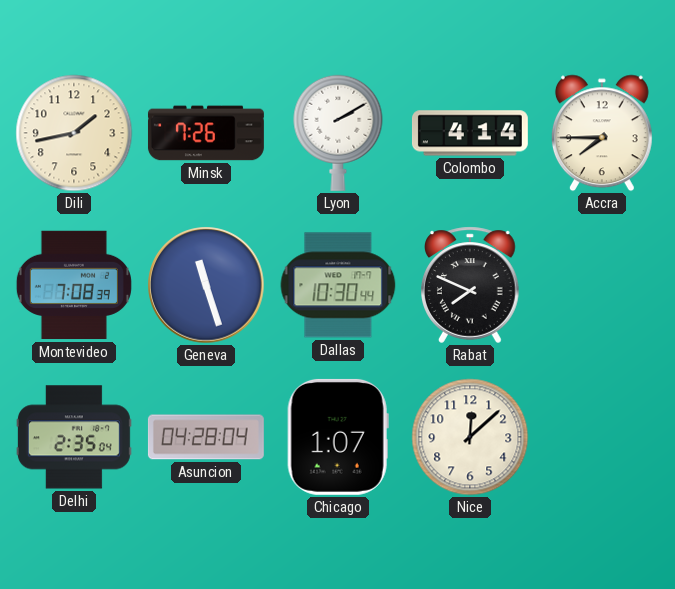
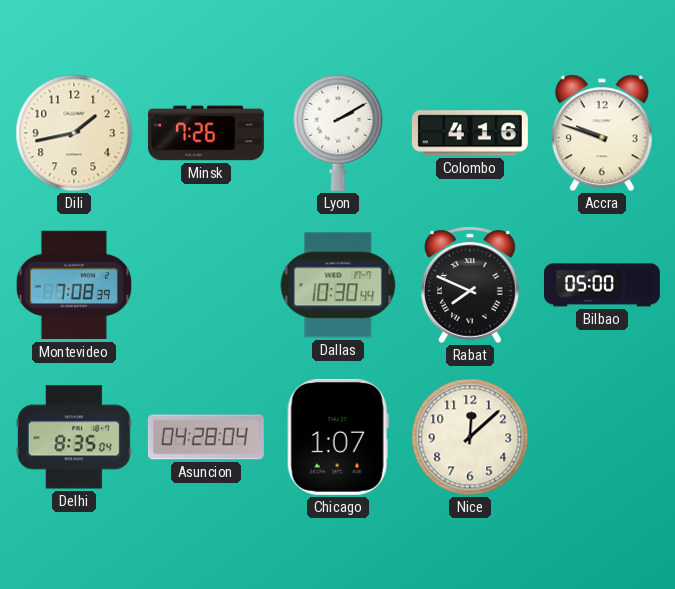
Colombo: 4:14 -> 4:16 (470, 133)
Accra: 7:45 -> 9:48 (602, 133)
Geneva: 11:27 -> none (206, 285)
Bilbao: none -> 05:00 (602, 285)
Delhi: 2:35 -> 8:35 (74, 437)
